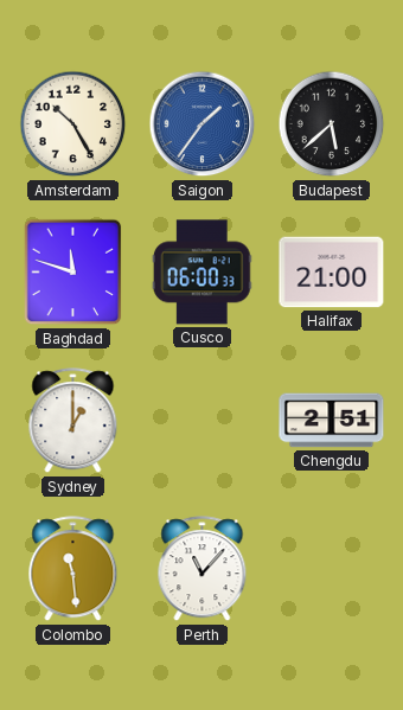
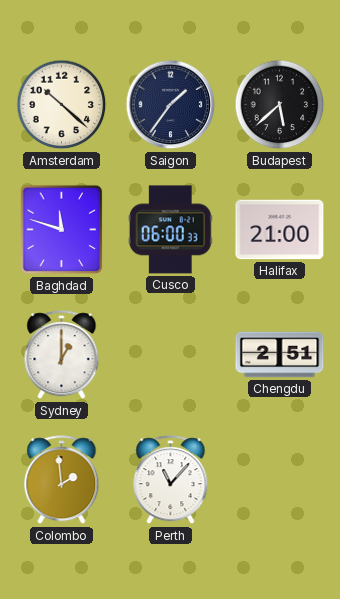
Amsterdam: 10:25 -> 10:22 (62, 105)
Saigon dial: blue -> navy (171, 105)
Colombo: 11:29 -> 1:59 (62, 480)
